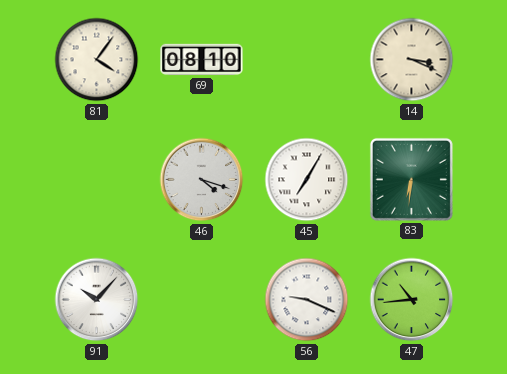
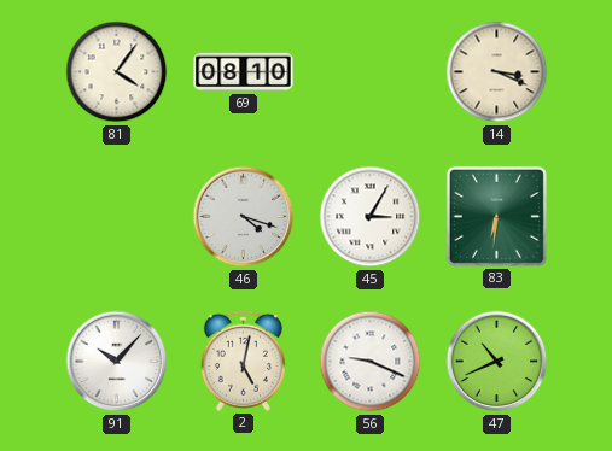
45: 7:05 -> 3:05 (371, 217)
2: none -> 5:02 (243, 361)
47: 10:44 -> 10:41 (497, 362)
